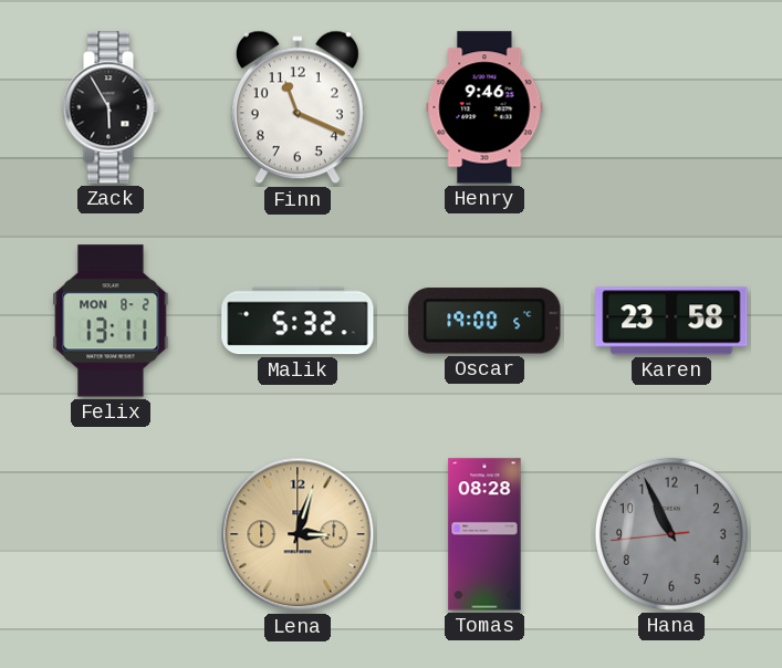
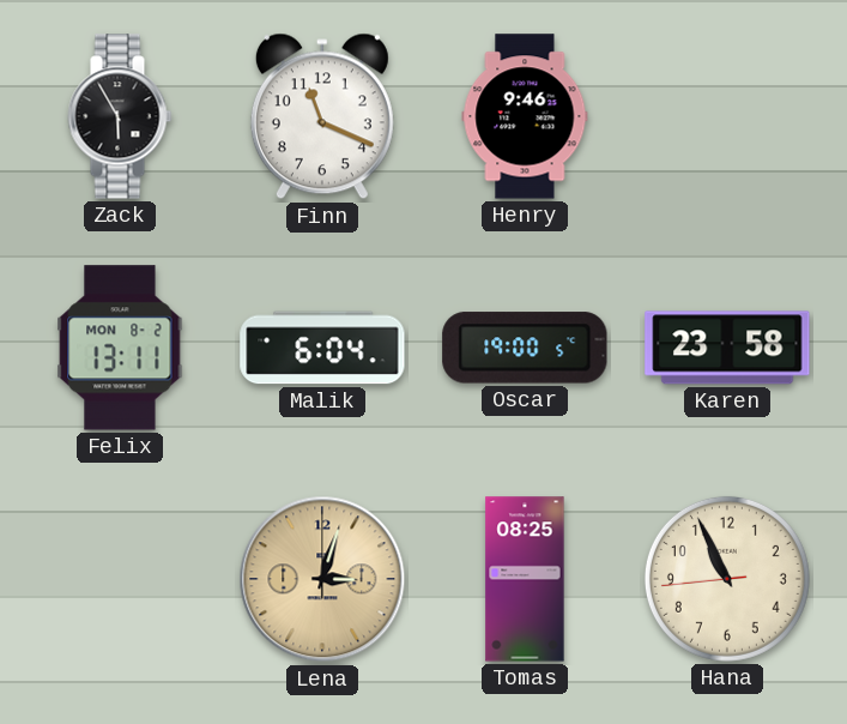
Malik: 5:32 -> 6:04 (322, 348)
Tomas: 08:28 -> 08:25 (525, 579)
Hana dial: grey -> cream (727, 579)
